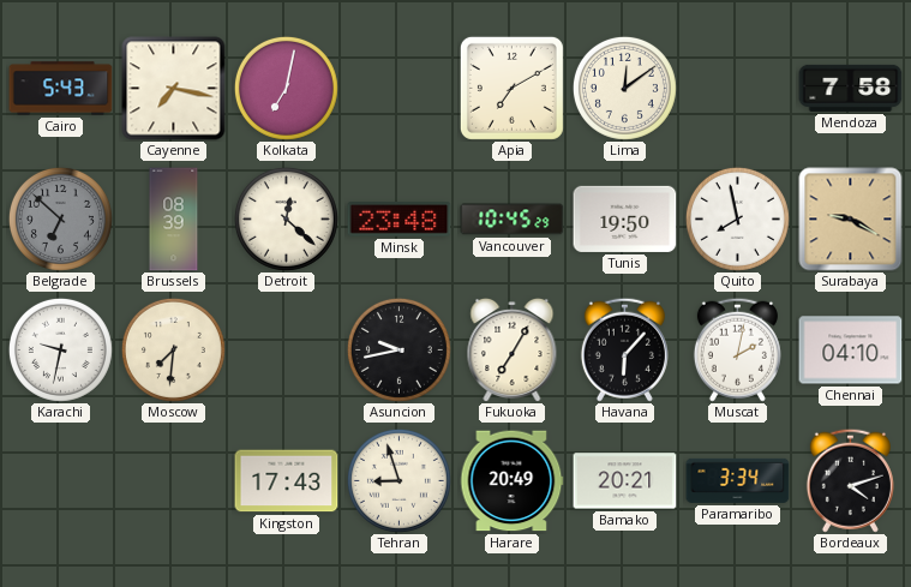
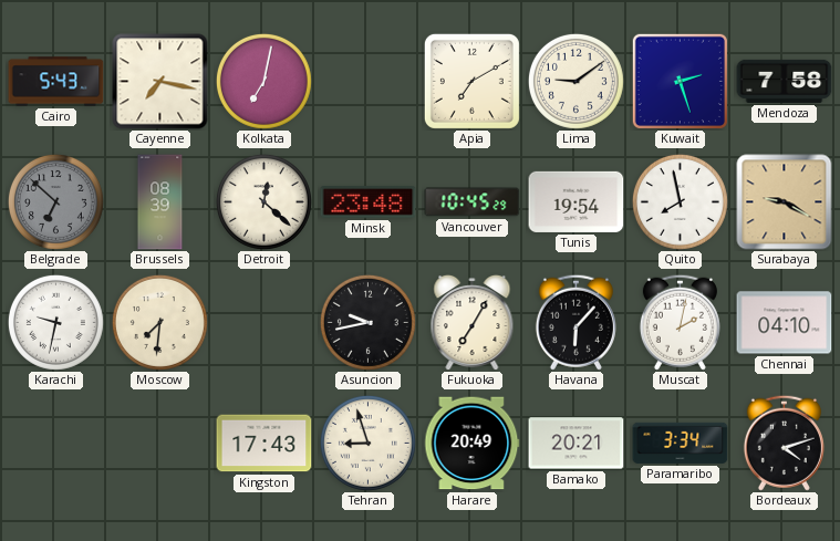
Lima: 12:09 -> 9:09 (575, 81)
Kuwait: none -> 2:27 (680, 81)
Tunis: 19:50 -> 19:54 (577, 201)
